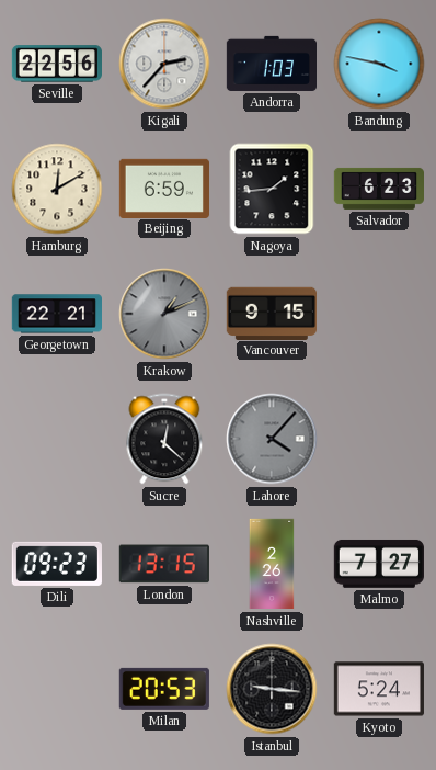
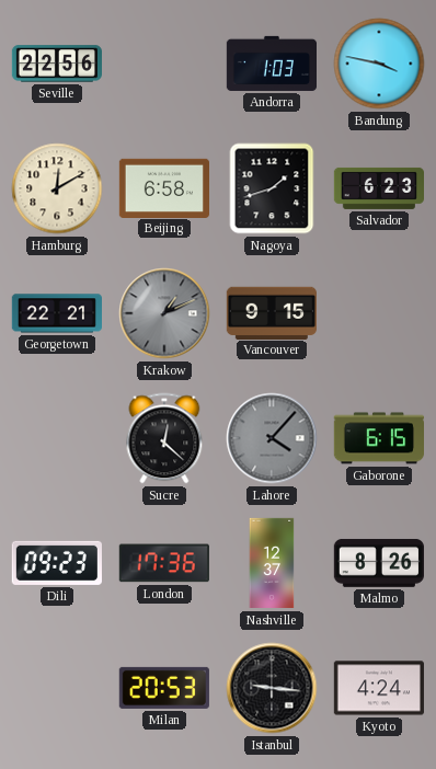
Kigali: 2:37 -> none (164, 64)
Beijing: 6:59 -> 6:58 (163, 187)
Nagoya: 1:44 -> 1:42 (272, 188)
Gaborone: none -> 6:15 (378, 438)
London: 13:15 -> 17:36 (164, 563)
Nashville: 2:26 -> 12:37 (272, 563)
Malmo: 7:27 -> 8:26 (379, 563)
Kyoto: 5:24 -> 4:24 (378, 688)
